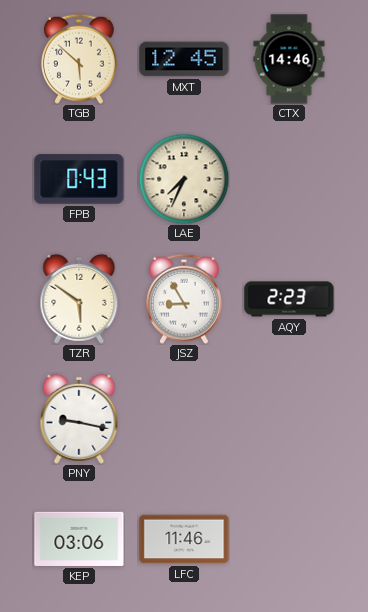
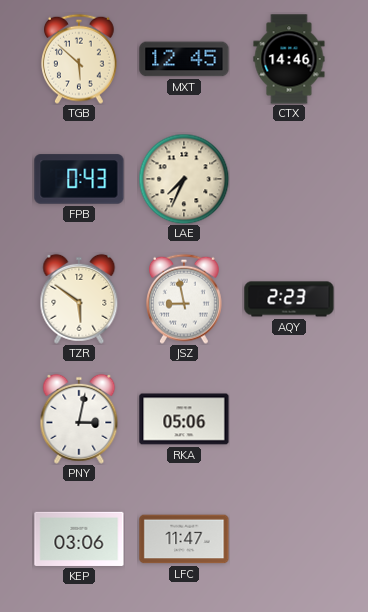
JSZ: 8:55 -> 8:58 (185, 299)
PNY: 9:17 -> 3:02 (79, 419)
RKA: none -> 05:06 (184, 419)
LFC: 11:46 -> 11:47 (184, 539)
